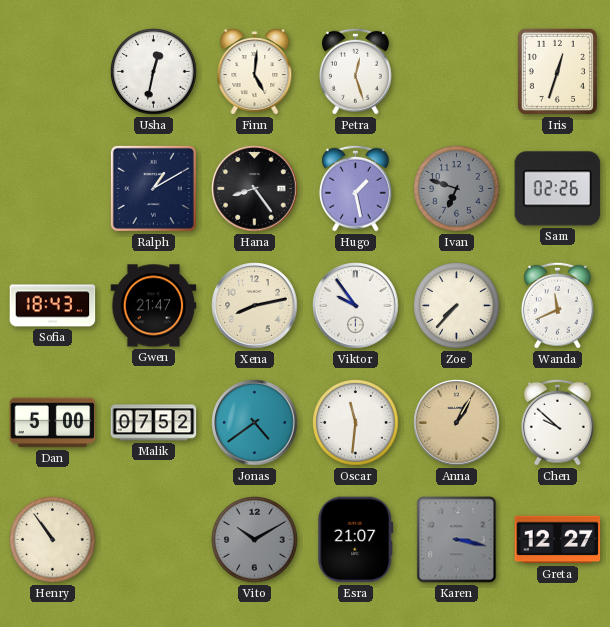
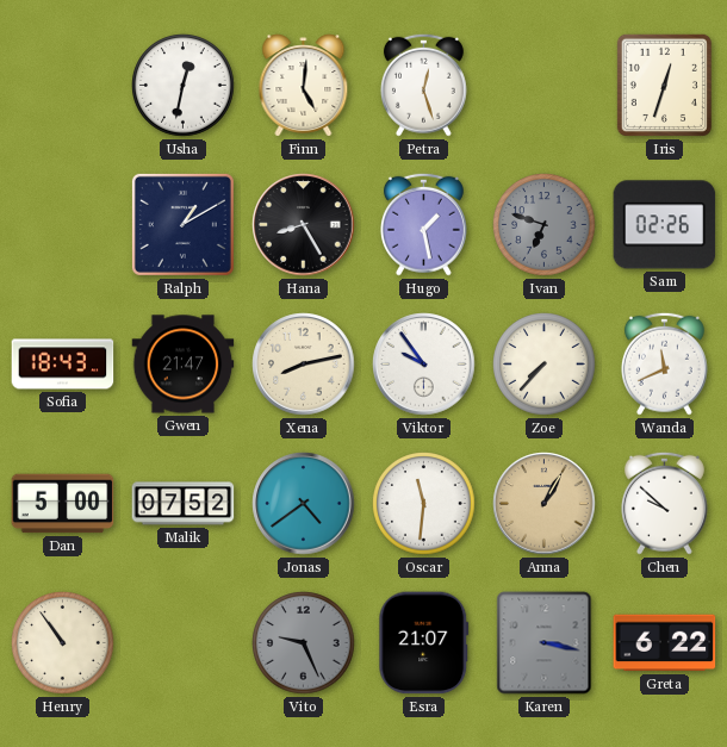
Hana: 8:24 -> 8:25 (304, 225)
Vito: 10:10 -> 9:26 (304, 643)
Greta: 12:27 -> 6:22 (665, 643)
